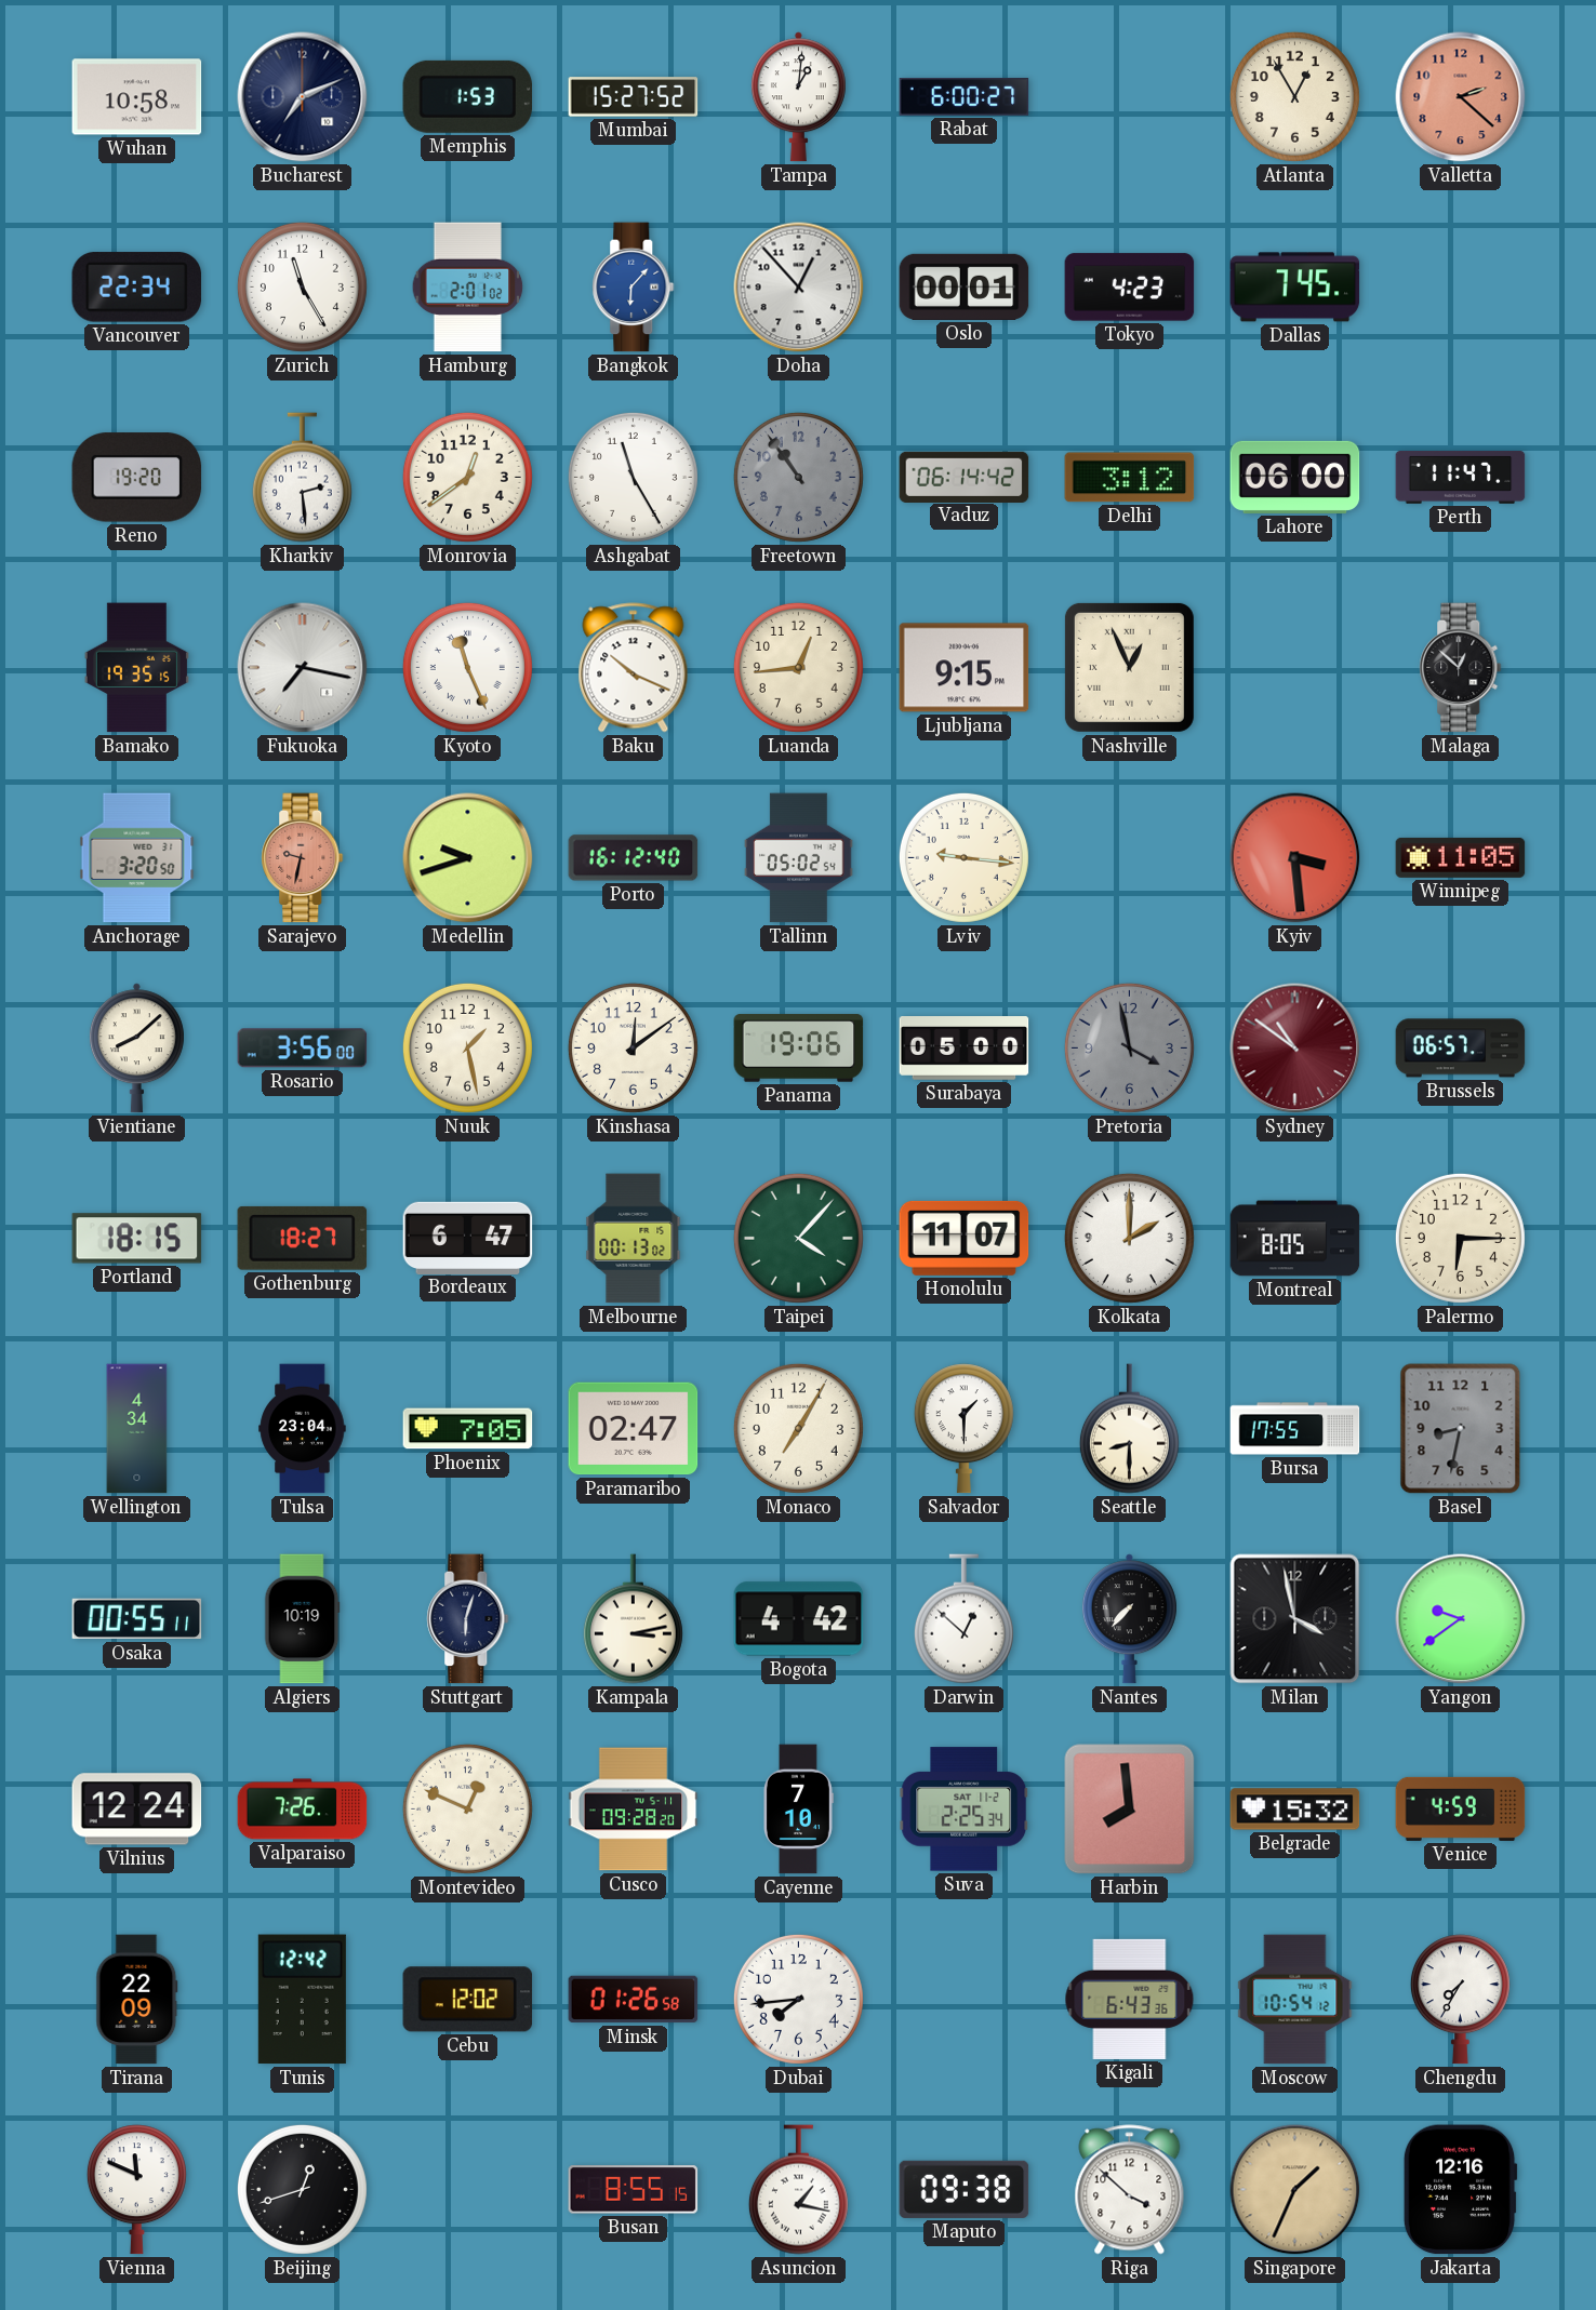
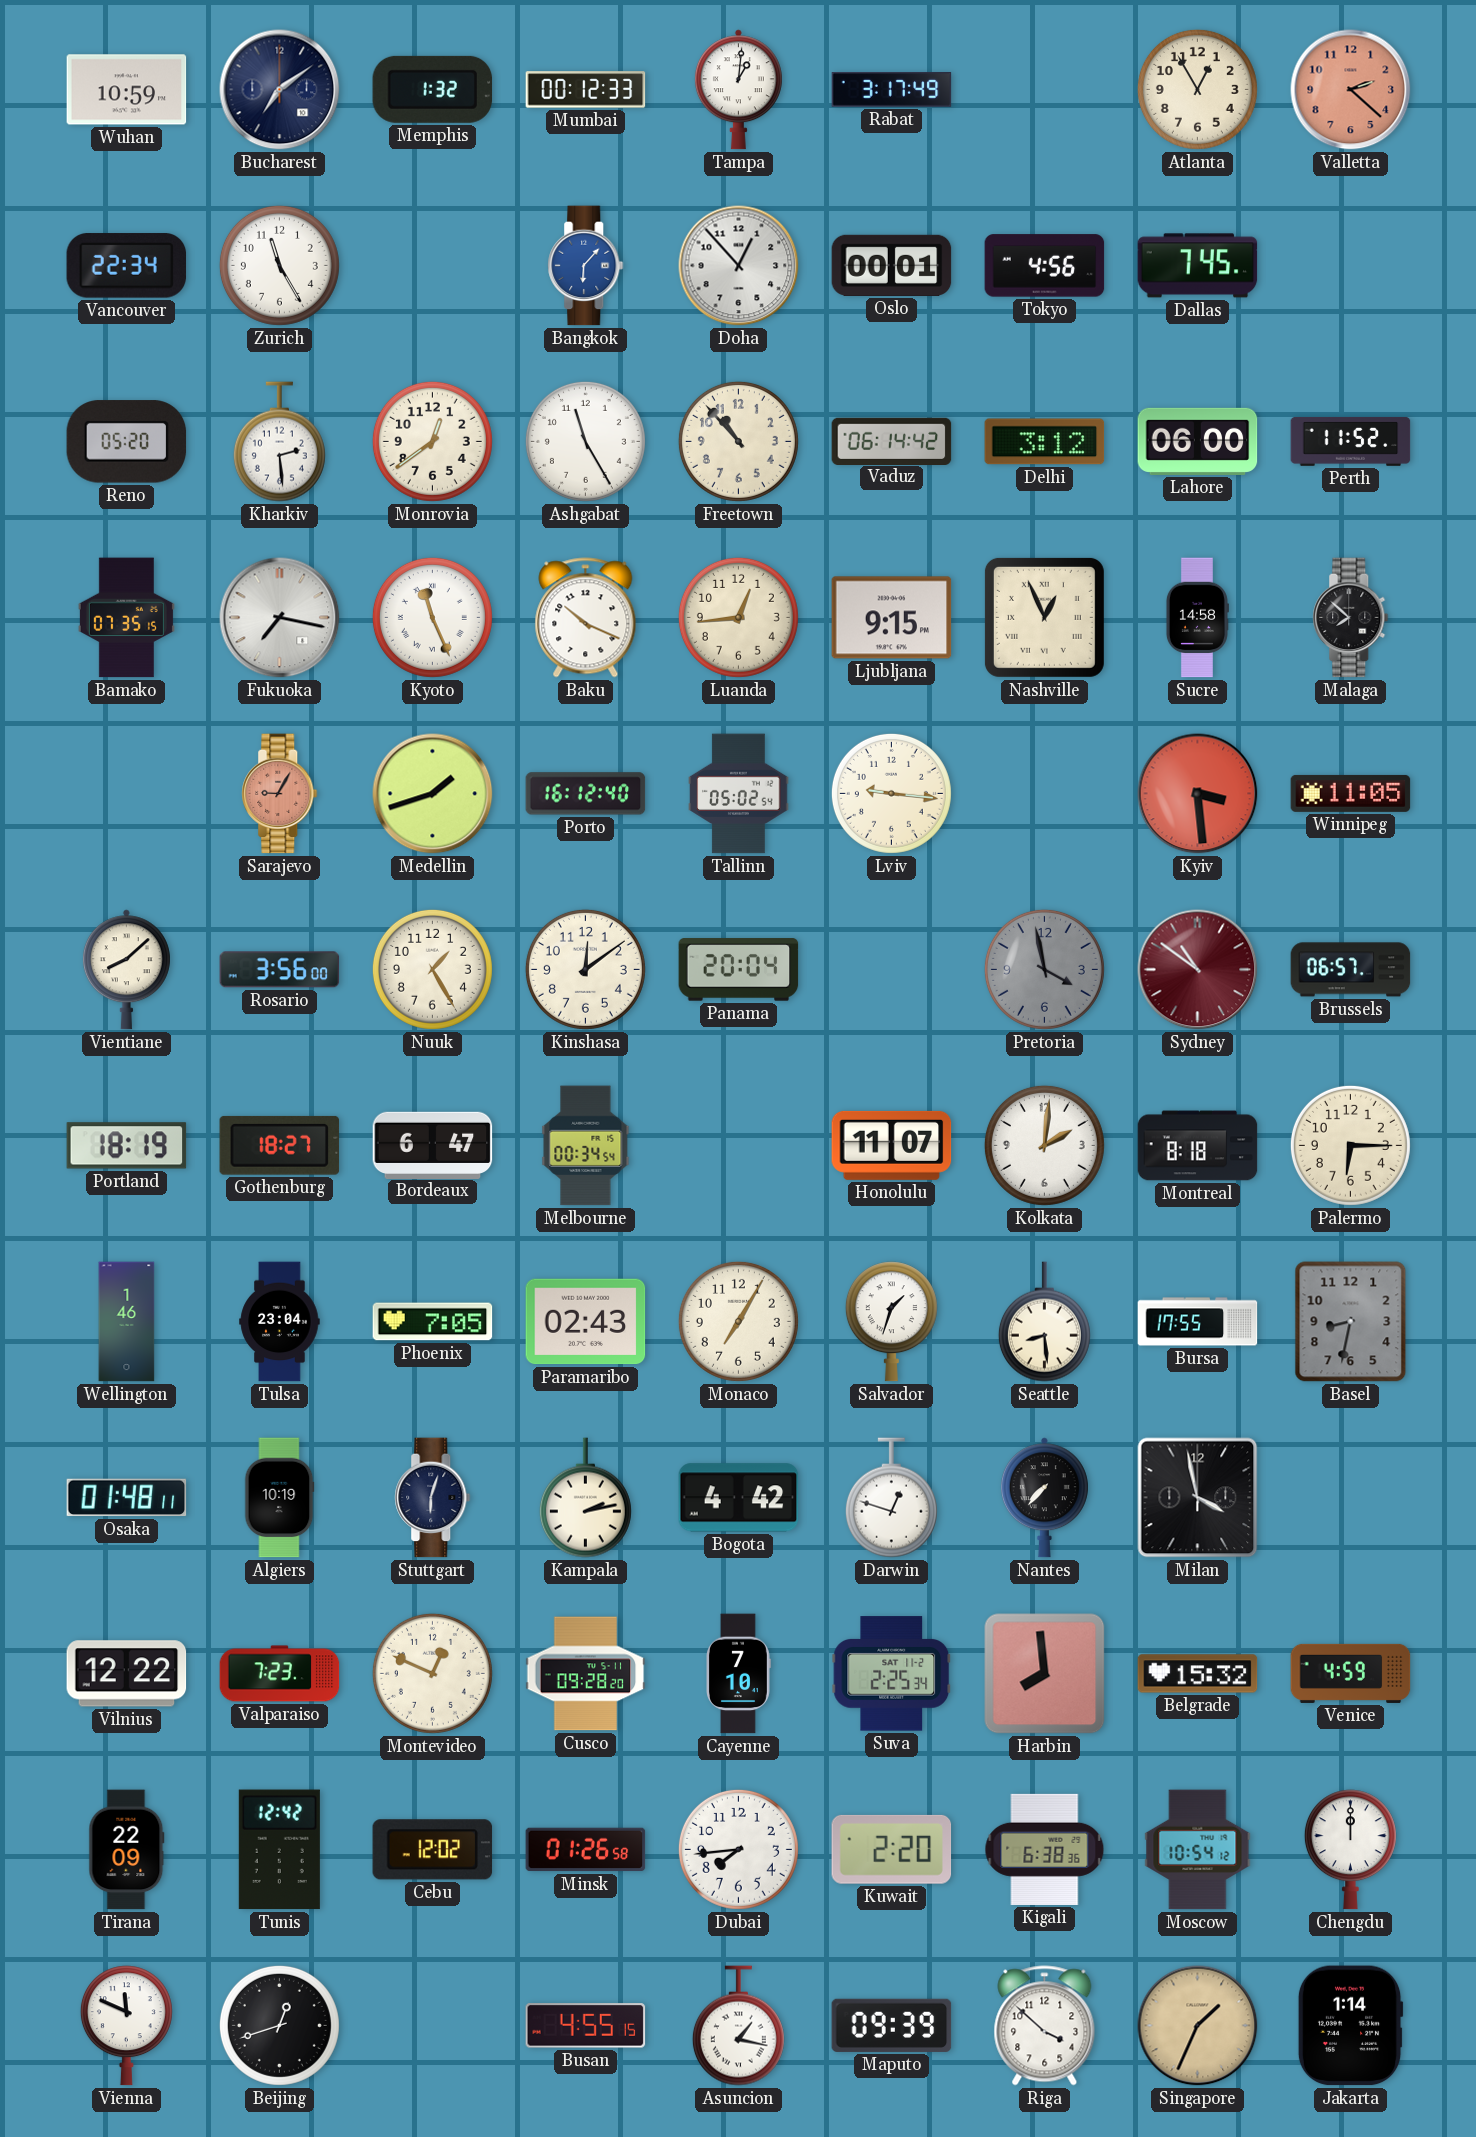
Wuhan: 10:58 -> 10:59 (127, 90)
Bucharest: 7:11 -> 7:09 (280, 90)
Memphis: 1:53 -> 1:32 (433, 89)
Mumbai: 15:27 -> 00:12 (586, 90)
Rabat: 6:00 -> 3:17 (892, 90)
Hamburg: 2:01 -> none (468, 288)
Tokyo: 4:23 -> 4:56 (1045, 266)
Reno: 19:20 -> 05:20 (127, 442)
Freetown: 10:54 -> 10:53 (738, 441)
Freetown dial: grey -> cream (738, 441)
Perth: 11:47 -> 11:52 (1351, 441)
Bamako: 19:35 -> 07:35 (126, 618)
Sucre: none -> 14:58 (1197, 618)
Malaga: 12:52 -> 7:52 (1351, 618)
Anchorage: 3:20 -> none (137, 858)
Sarajevo: 9:32 -> 9:05 (280, 794)
Medellin: 9:42 -> 1:42 (433, 794)
Nuuk: 1:28 -> 1:25 (432, 969)
Panama: 19:06 -> 20:04 (739, 970)
Surabaya: 05:00 -> none (965, 1049)
Portland: 18:15 -> 18:19 (127, 1146)
Melbourne: 00:13 -> 00:34 (586, 1146)
Taipei: 4:07 -> none (798, 1238)
Kolkata: 2:00 -> 2:01 (1044, 1145)
Montreal: 8:05 -> 8:18 (1198, 1146)
Wellington: 4:34 -> 1:46 (127, 1322)
Paramaribo: 02:47 -> 02:43 (586, 1322)
Salvador: 1:30 -> 1:33 (891, 1322)
Seattle: 8:30 -> 8:29 (1044, 1322)
Osaka: 00:55 -> 01:48 (127, 1498)
Kampala: 3:13 -> 2:13 (585, 1498)
Darwin: 12:52 -> 12:48 (891, 1498)
Yangon: 9:39 -> none (1461, 1619)
Vilnius: 12:24 -> 12:22 (127, 1674)
Valparaiso: 7:26 -> 7:23 (280, 1674)
Kuwait: none -> 2:20 (892, 1849)
Kigali: 6:43 -> 6:38 (1045, 1849)
Chengdu: 7:35 -> 12:00 (1350, 1850)
Busan: 8:55 -> 4:55 (586, 2026)
Maputo: 09:38 -> 09:39 (892, 2025)
Jakarta: 12:16 -> 1:14 (1350, 2026)
